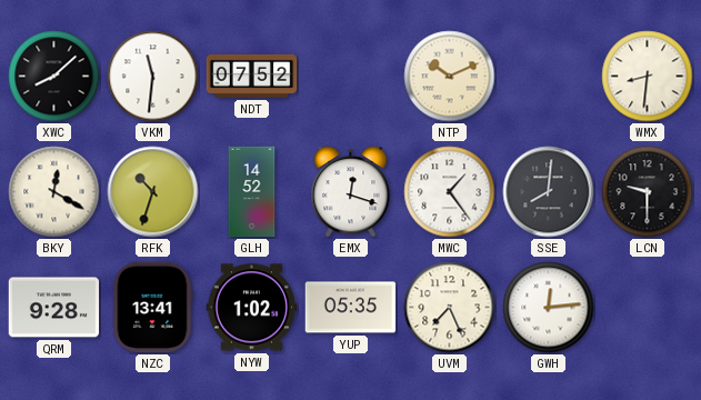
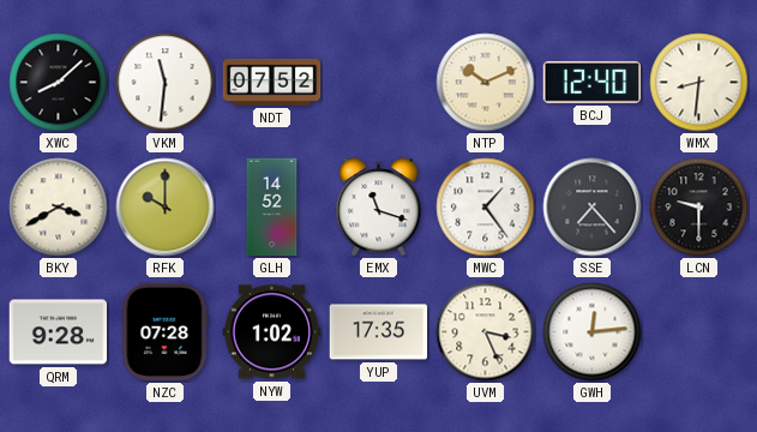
BCJ: none -> 12:40 (593, 82)
BKY: 12:20 -> 3:40 (59, 208)
RFK: 10:33 -> 10:00 (166, 208)
EMX: 12:18 -> 11:18 (379, 208)
SSE: 8:01 -> 7:23 (593, 208)
NZC: 13:41 -> 07:28 (164, 332)
YUP: 05:35 -> 17:35 (379, 332)
UVM: 7:26 -> 3:26 (486, 332)
